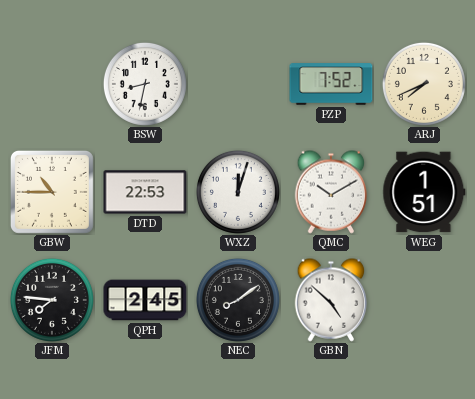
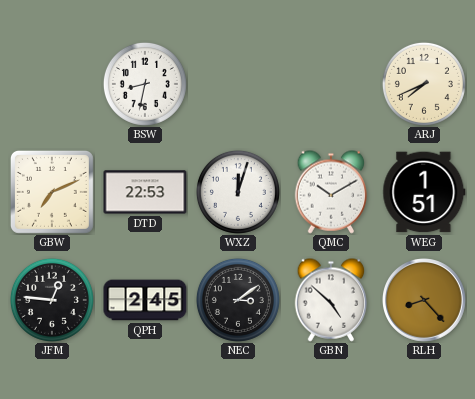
PZP: 7:52 -> none (331, 84)
GBW: 10:45 -> 7:11 (52, 192)
JFM: 7:46 -> 12:46 (52, 300)
NEC: 8:09 -> 3:09 (238, 300)
RLH: none -> 8:23 (425, 301)
